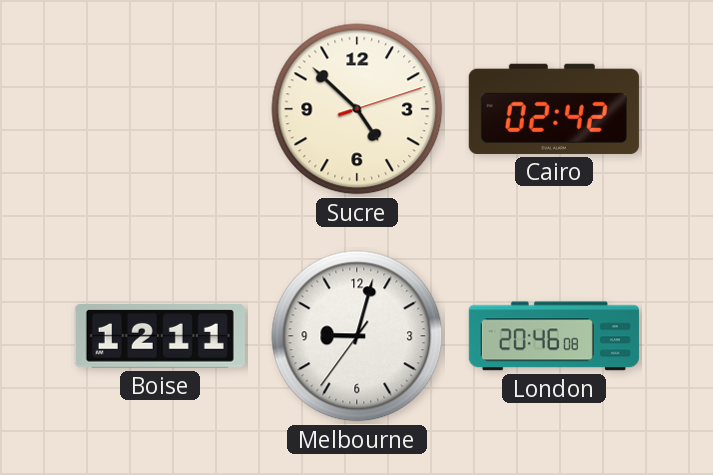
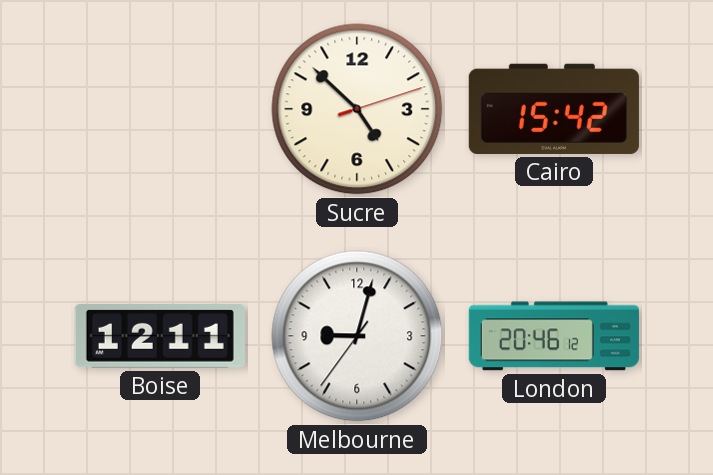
Cairo: 02:42 -> 15:42 (554, 109)
London: 20:46:08 -> 20:46:12 (554, 336)
